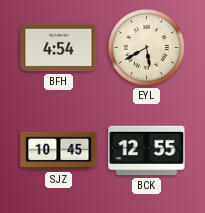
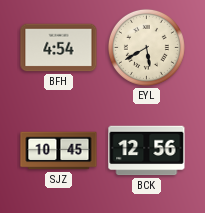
BCK: 12:55 -> 12:56 (147, 151)
